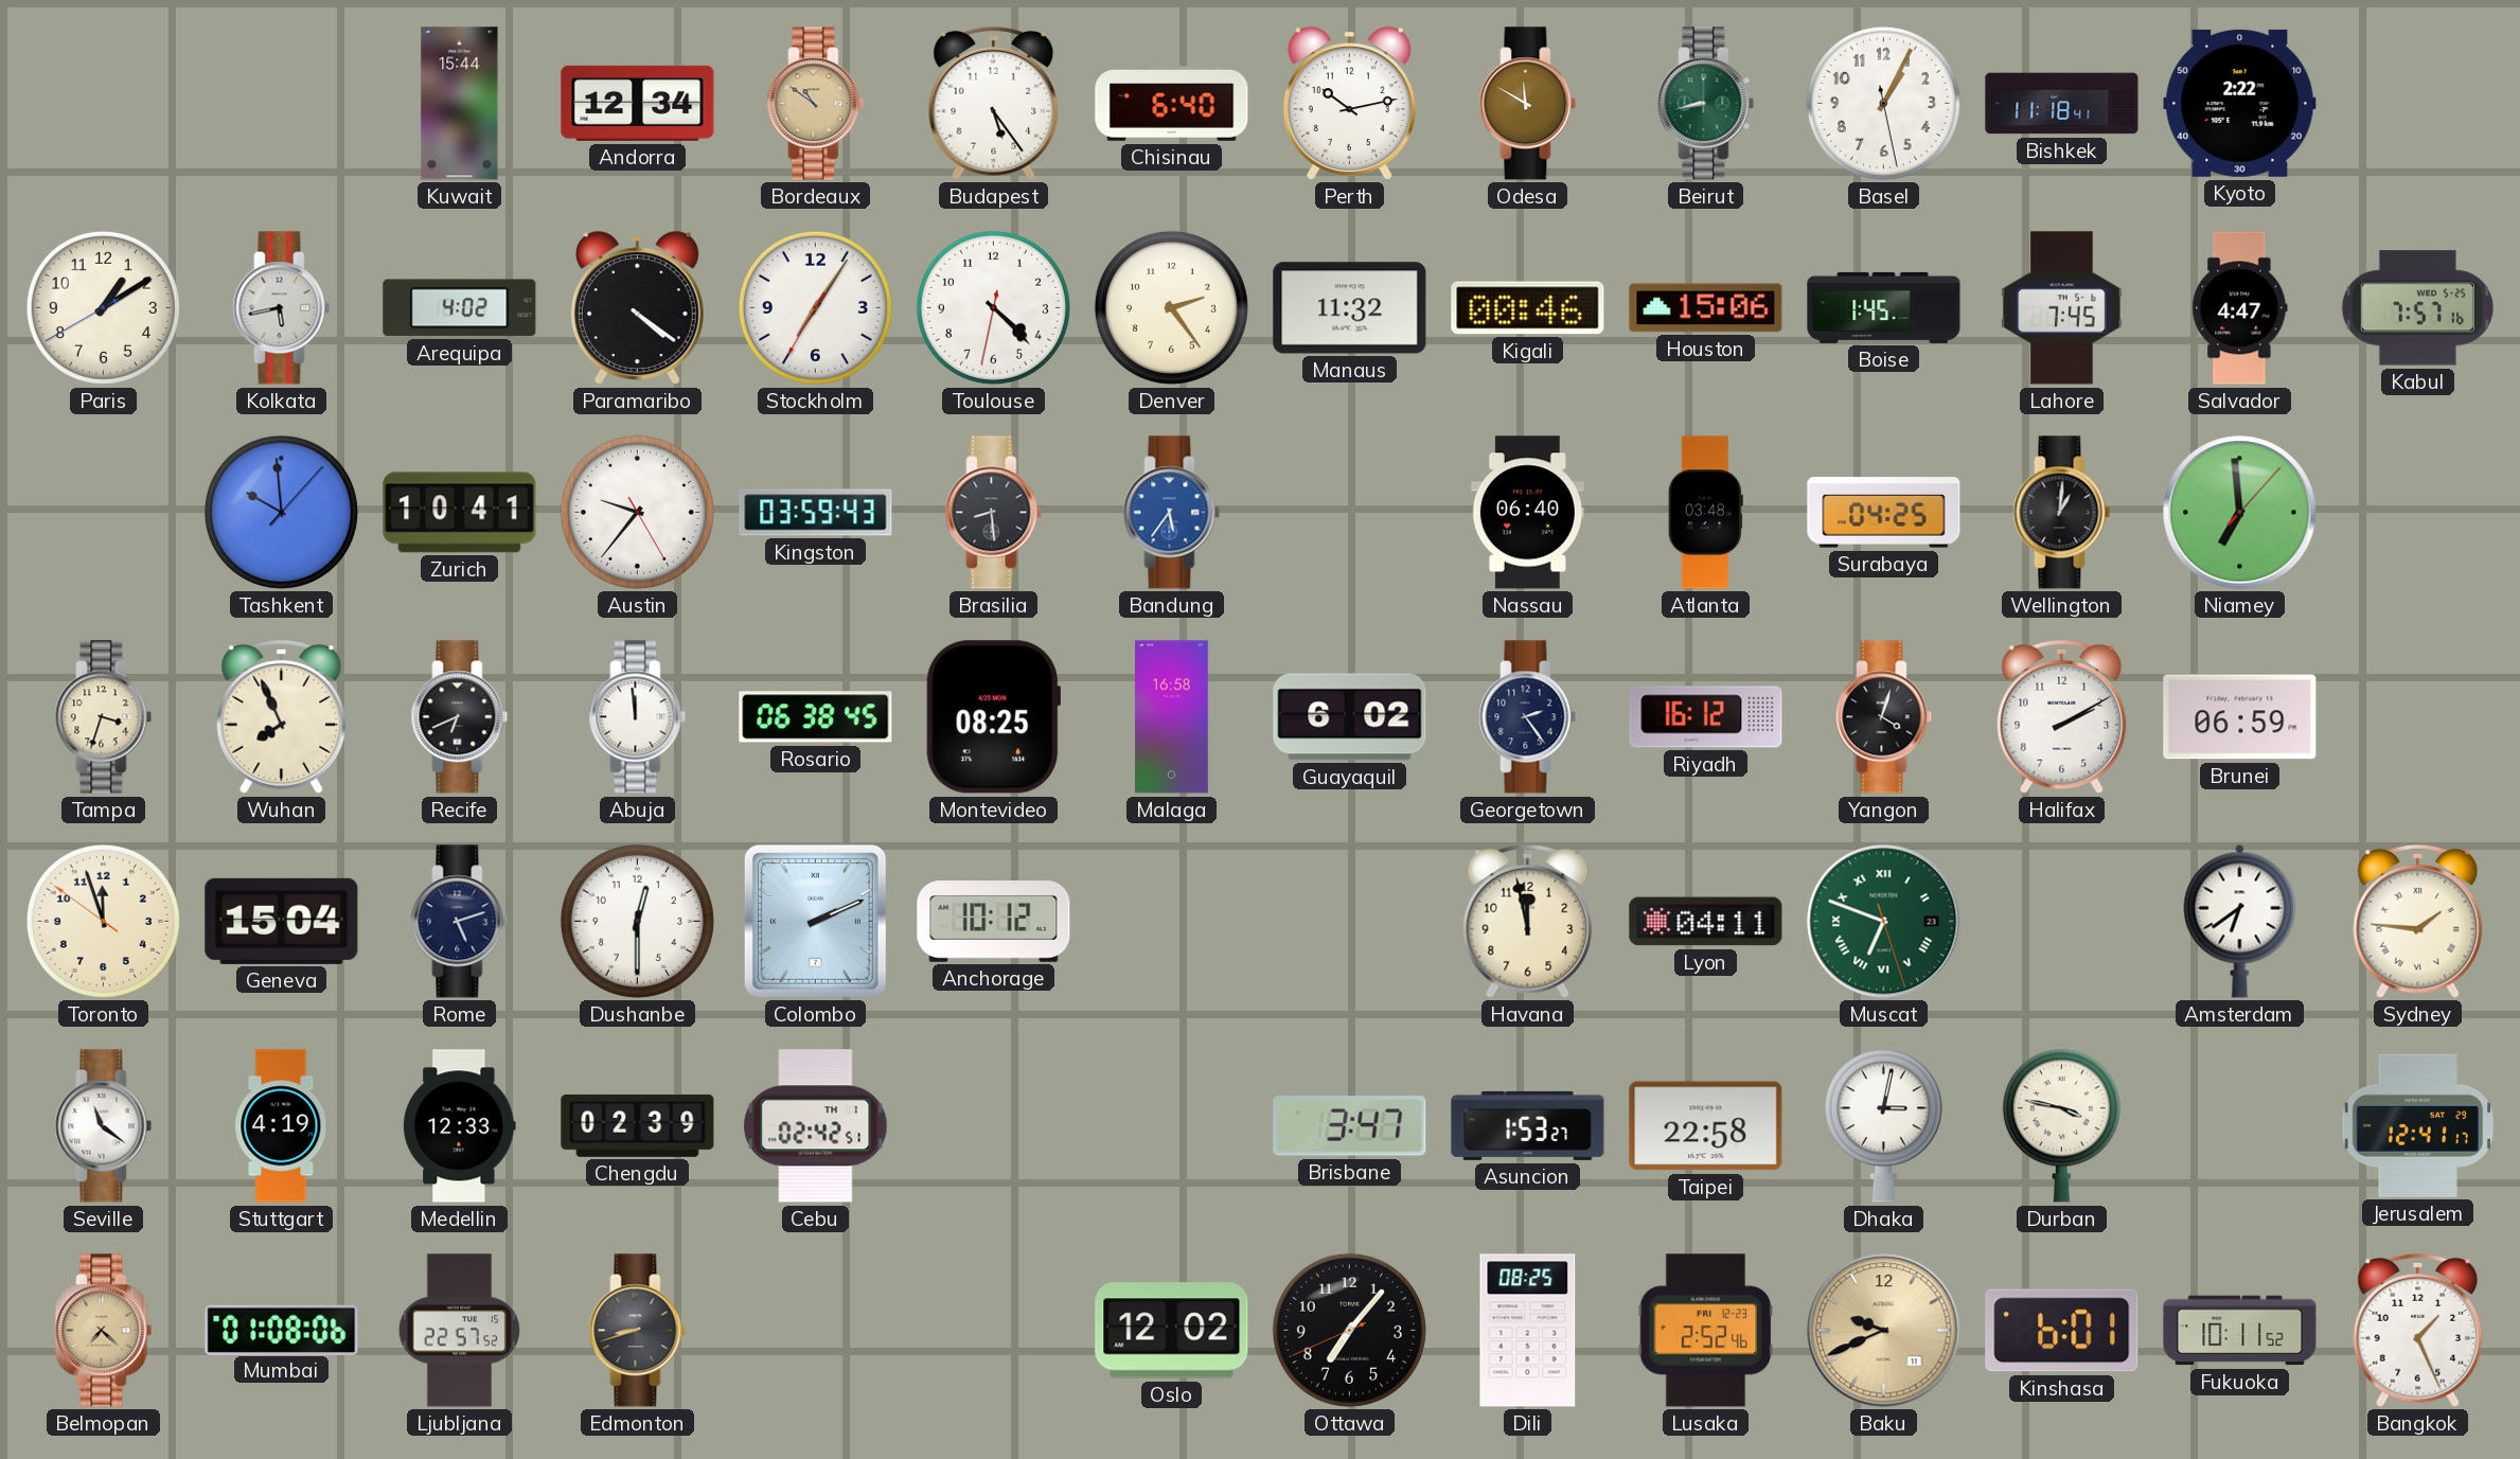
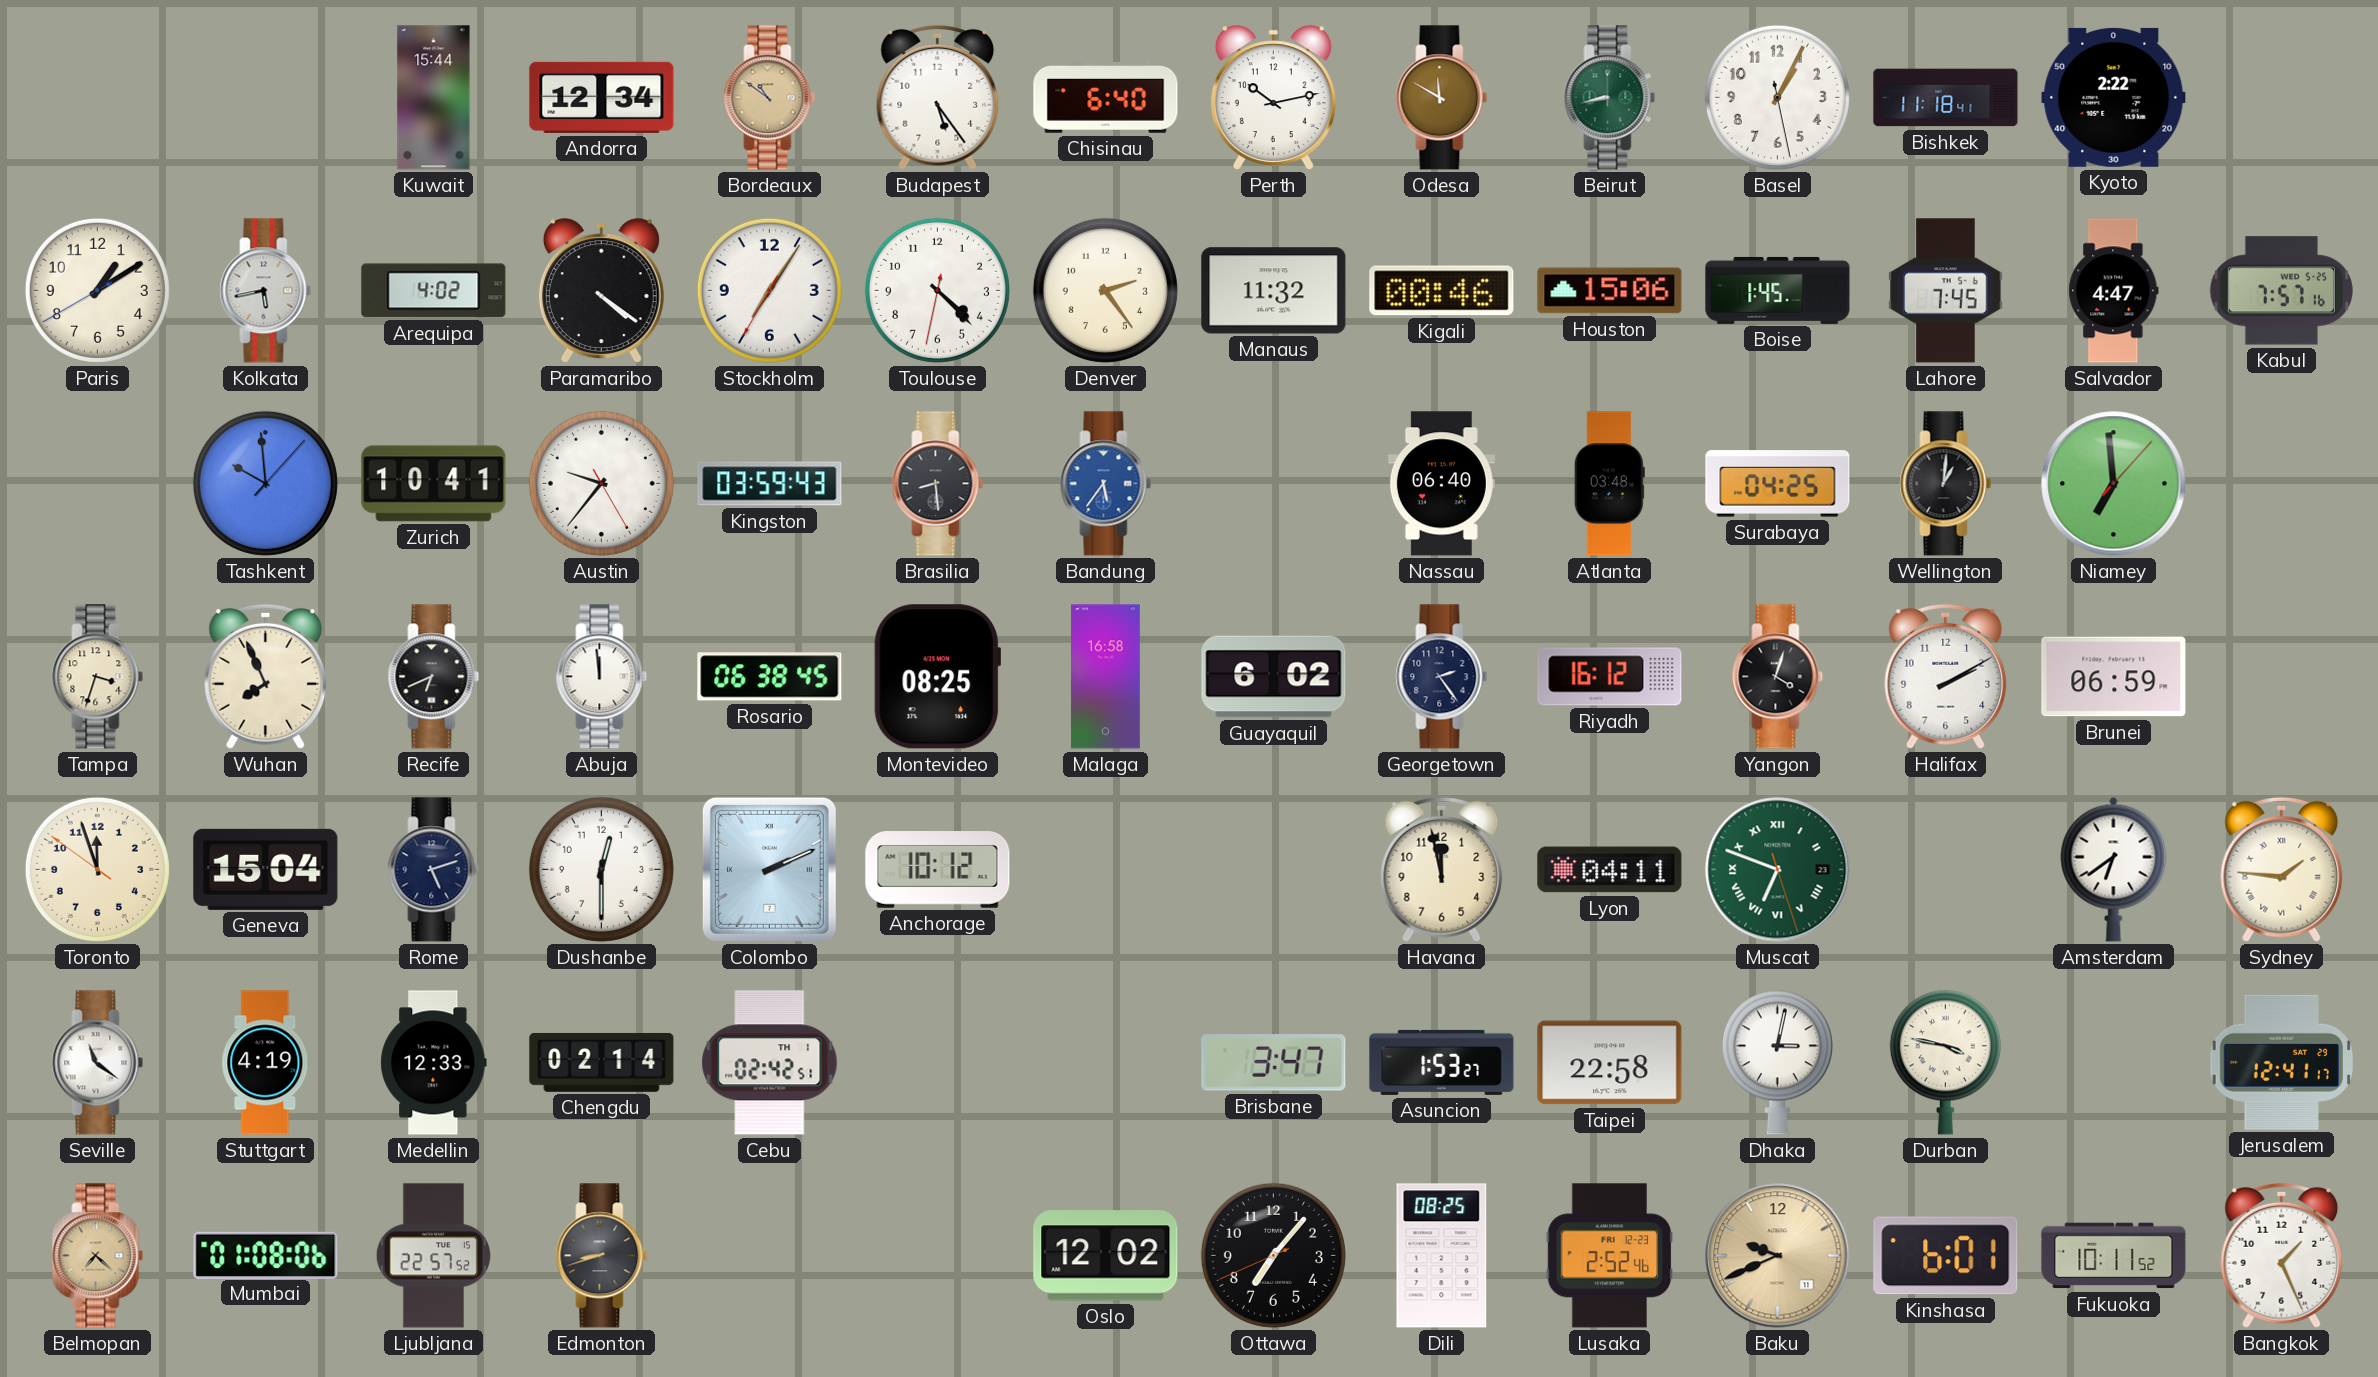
Chengdu: 02:39 -> 02:14 (602, 1062)
